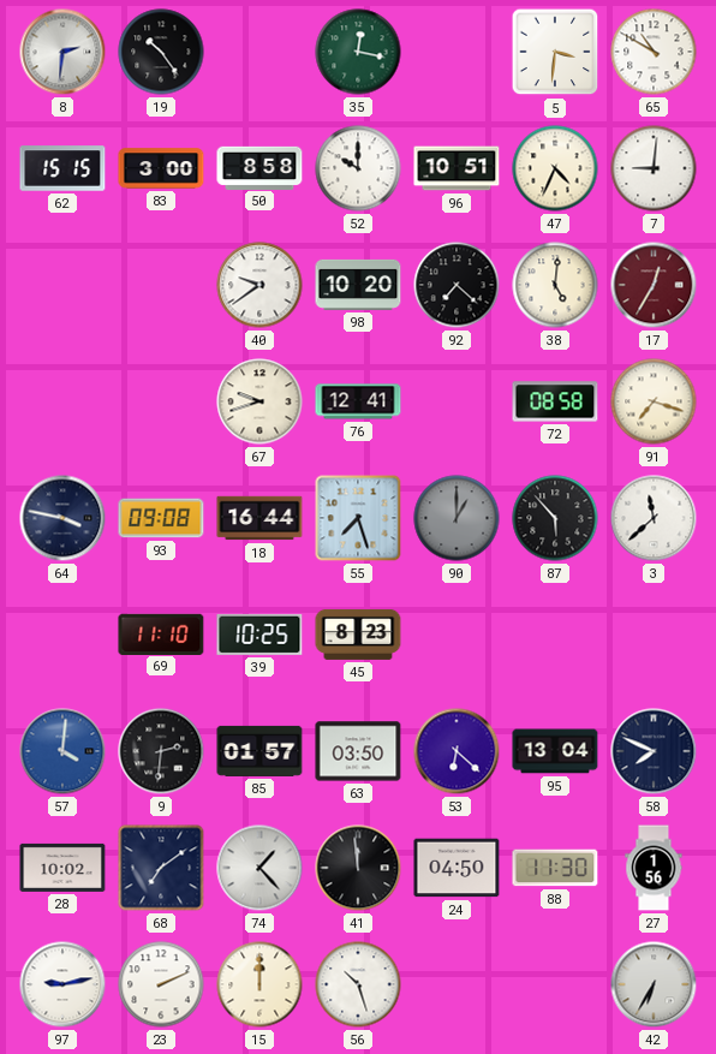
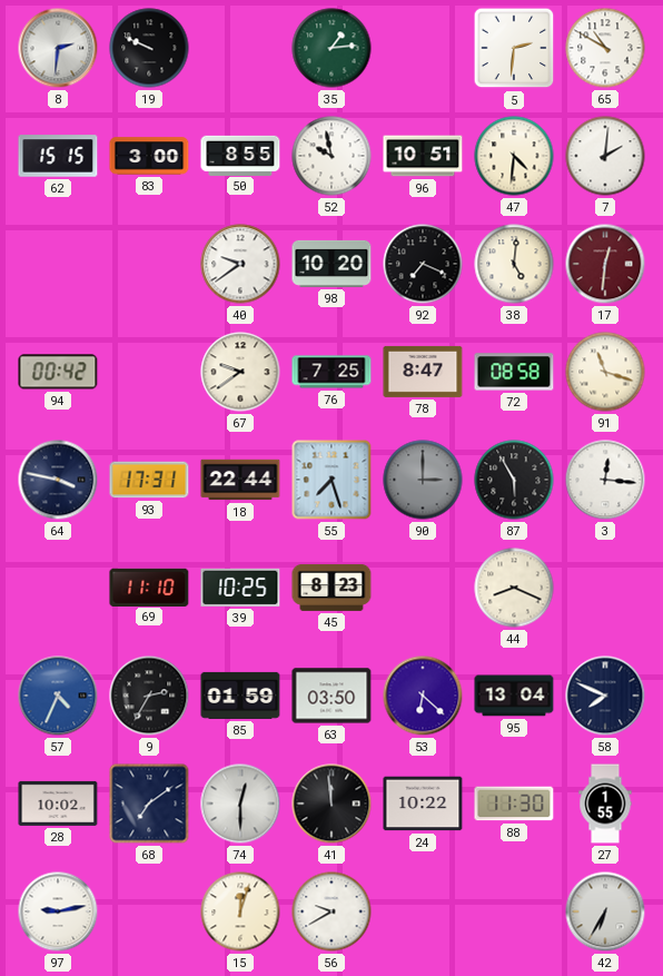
19: 10:24 -> 9:49 (149, 48)
35: 12:17 -> 1:14 (331, 48)
5: 3:31 -> 2:31 (514, 48)
50: 8:58 -> 8:55 (240, 155)
52: 10:00 -> 9:58 (331, 156)
47: 4:34 -> 4:31 (514, 156)
7: 9:01 -> 2:01 (605, 156)
92: 7:22 -> 7:19 (423, 264)
17: 12:35 -> 12:31 (605, 264)
94: none -> 00:42 (58, 372)
67: 9:42 -> 9:39 (240, 372)
76: 12:41 -> 7:25 (331, 372)
78: none -> 8:47 (423, 372)
91: 7:18 -> 11:18 (605, 372)
93: 09:08 -> 17:31 (149, 480)
18: 16:44 -> 22:44 (240, 480)
90: 1:00 -> 3:00 (423, 480)
87: 5:53 -> 5:55 (514, 480)
3: 11:38 -> 12:16 (605, 480)
44: none -> 8:19 (514, 588)
57: 4:01 -> 4:34 (58, 696)
9: 2:31 -> 2:35 (149, 696)
85: 01:57 -> 01:59 (240, 696)
74: 1:23 -> 12:30 (240, 804)
24: 04:50 -> 10:22 (423, 804)
27: 1:56 -> 1:55 (605, 804)
23: 2:11 -> none (161, 984)
15: 12:00 -> 12:03 (240, 911)
56: 10:27 -> 9:40 (331, 911)
